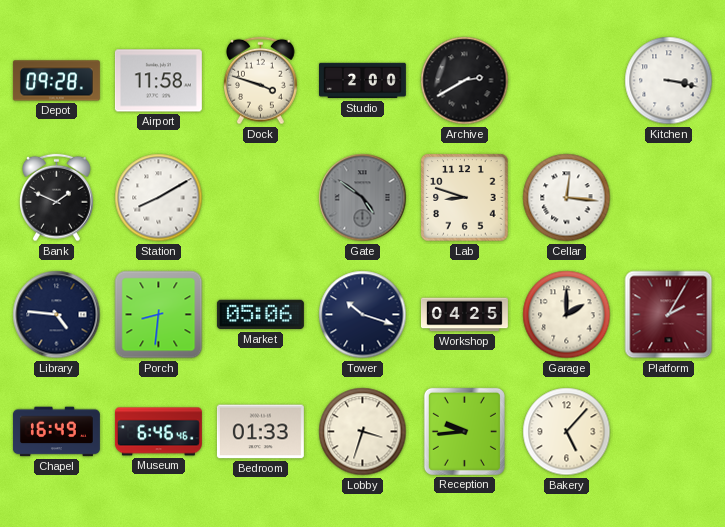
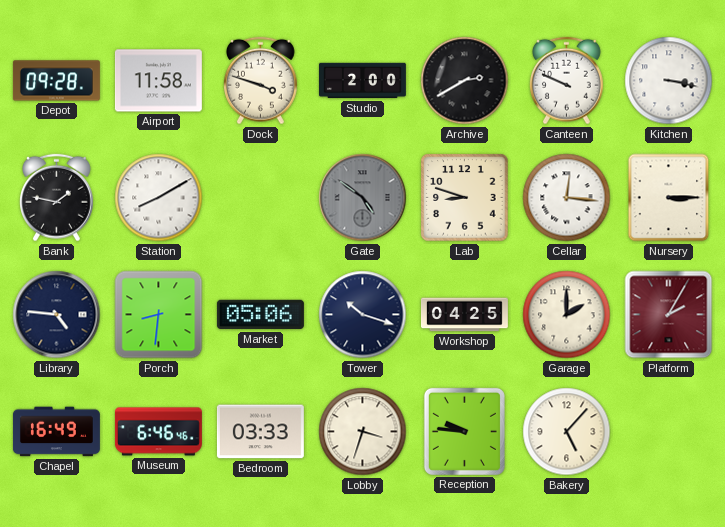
Canteen: none -> 9:49 (567, 81)
Bank: 1:49 -> 1:47 (57, 198)
Nursery: none -> 3:15 (669, 198)
Bedroom: 01:33 -> 03:33 (260, 432)
Reception: 9:44 -> 9:46 (464, 431)
